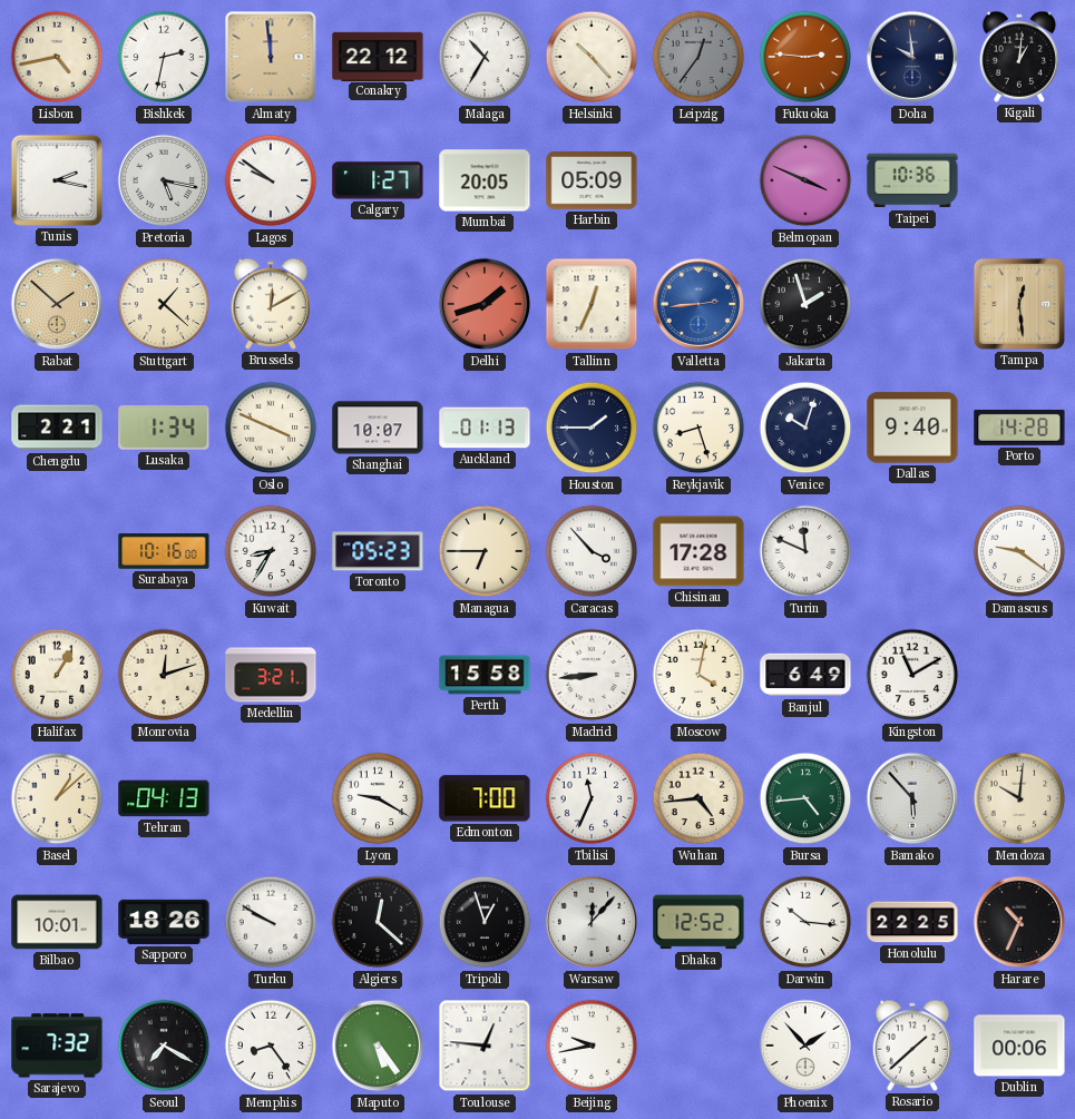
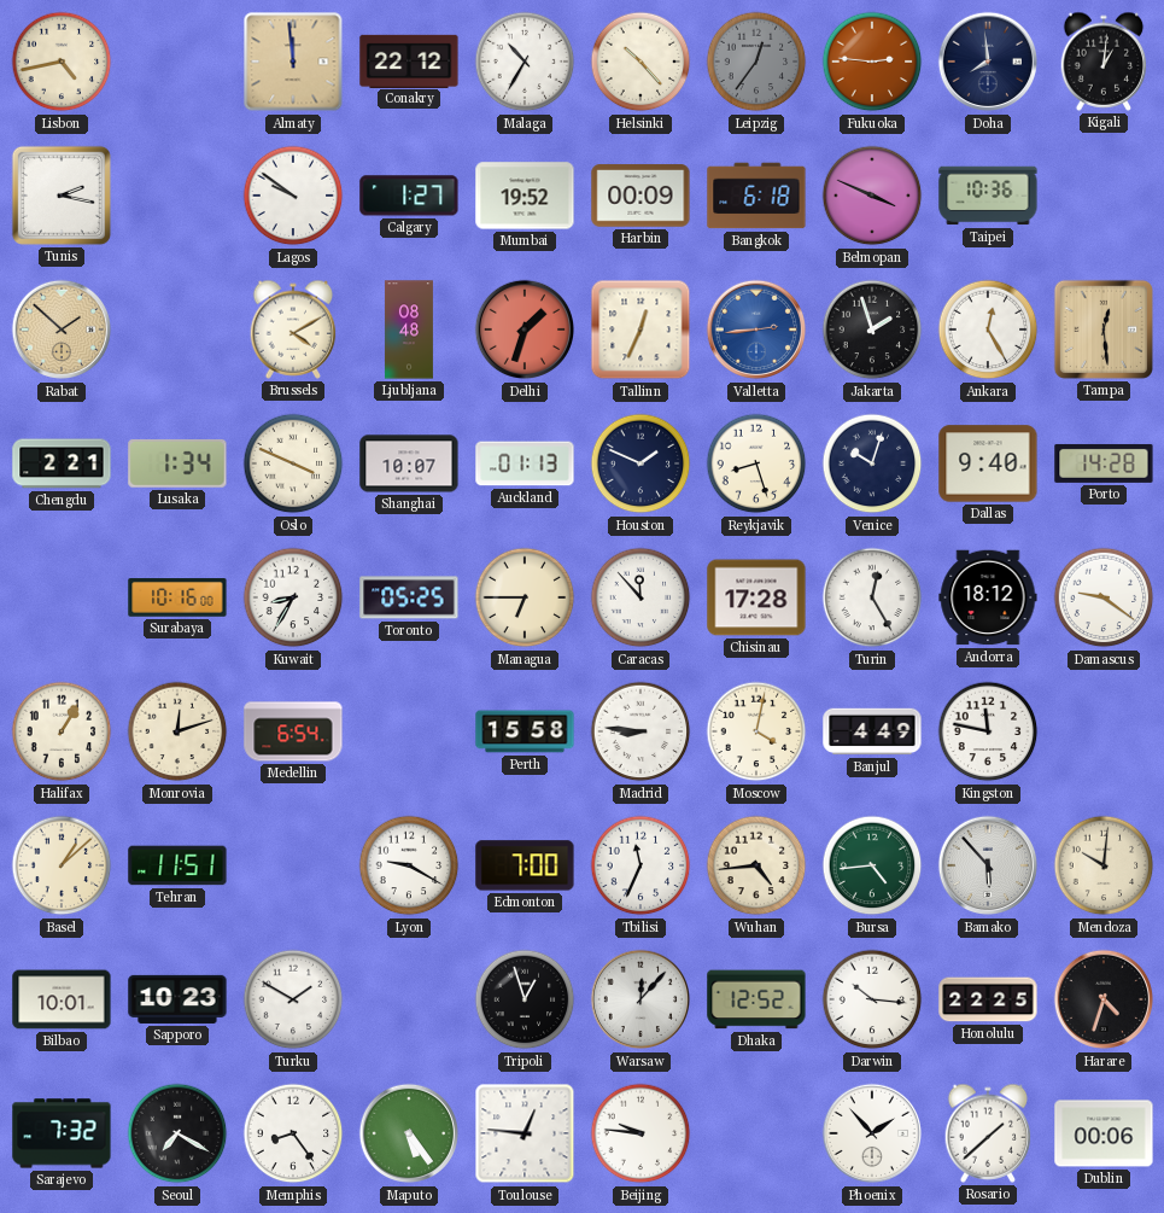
Bishkek: 2:32 -> none (164, 57)
Doha: 9:59 -> 7:59 (988, 62)
Pretoria: 5:17 -> none (164, 180)
Mumbai: 20:05 -> 19:52 (525, 196)
Harbin: 05:09 -> 00:09 (641, 196)
Bangkok: none -> 6:18 (756, 196)
Stuttgart: 1:22 -> none (164, 304)
Brussels: 12:10 -> 4:10 (293, 330)
Ljubljana: none -> 08:48 (409, 330)
Delhi: 1:42 -> 1:33 (525, 330)
Ankara: none -> 12:25 (988, 330)
Houston: 1:45 -> 1:49 (641, 463)
Toronto: 05:23 -> 05:25 (409, 597)
Caracas: 3:53 -> 11:53 (641, 597)
Turin: 11:49 -> 12:25 (872, 597)
Andorra: none -> 18:12 (988, 597)
Medellin: 3:21 -> 6:54 (293, 731)
Madrid: 8:44 -> 8:46 (641, 731)
Banjul: 6:49 -> 4:49 (872, 731)
Kingston: 11:10 -> 11:47 (988, 731)
Tehran: 04:13 -> 11:51 (177, 865)
Sapporo: 18:26 -> 10:23 (177, 999)
Turku: 9:50 -> 1:50 (293, 999)
Algiers: 12:22 -> none (378, 922)
Harare: 10:34 -> 4:33 (1104, 999)
Beijing: 9:43 -> 9:46 (641, 1133)
